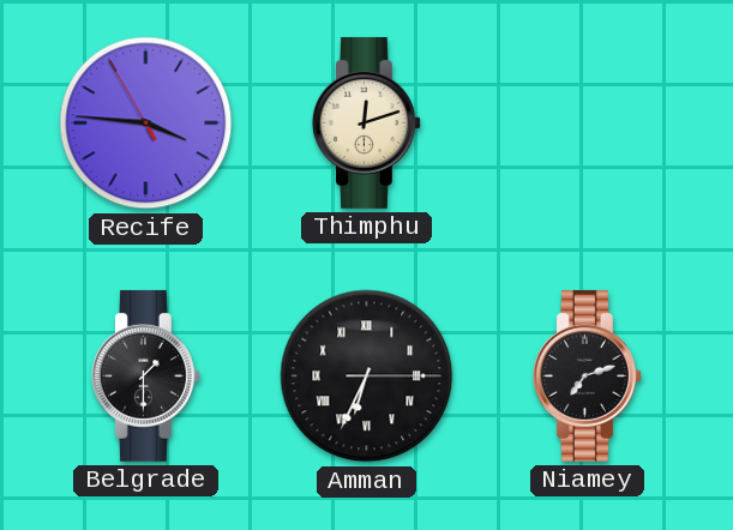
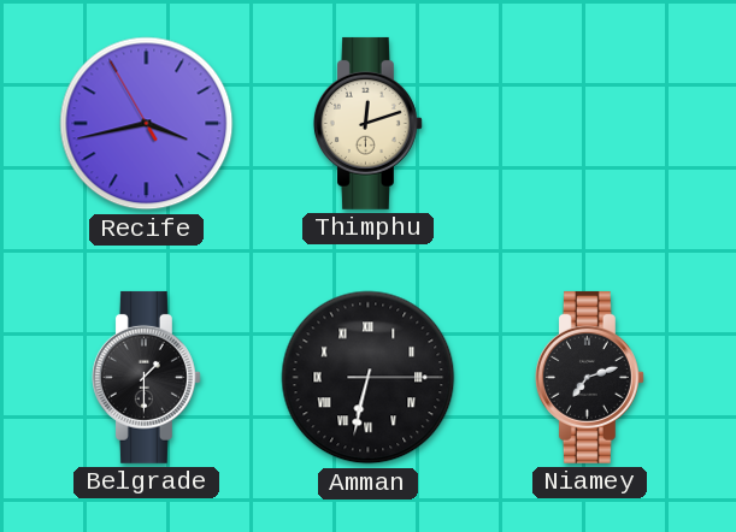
Recife: 3:45 -> 3:42 (147, 124)
Amman: 6:34 -> 6:32 (369, 378)
